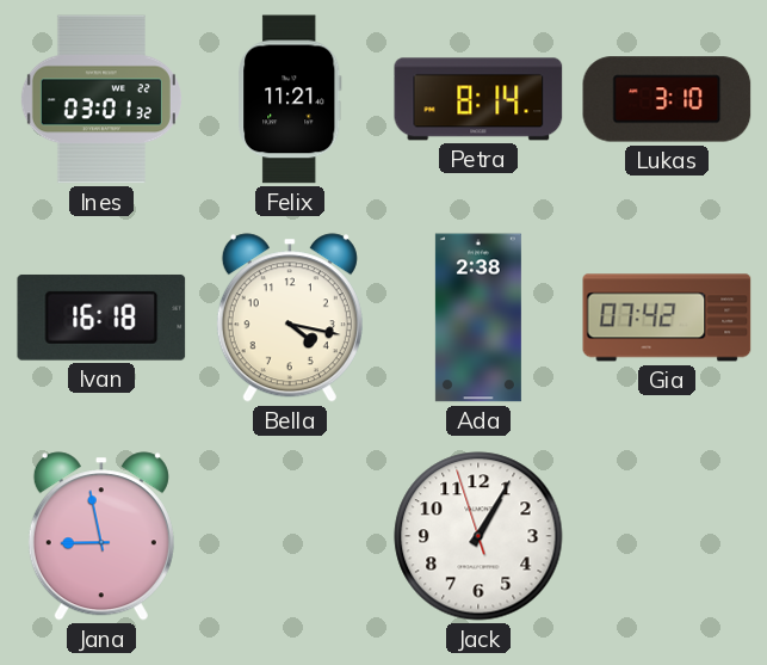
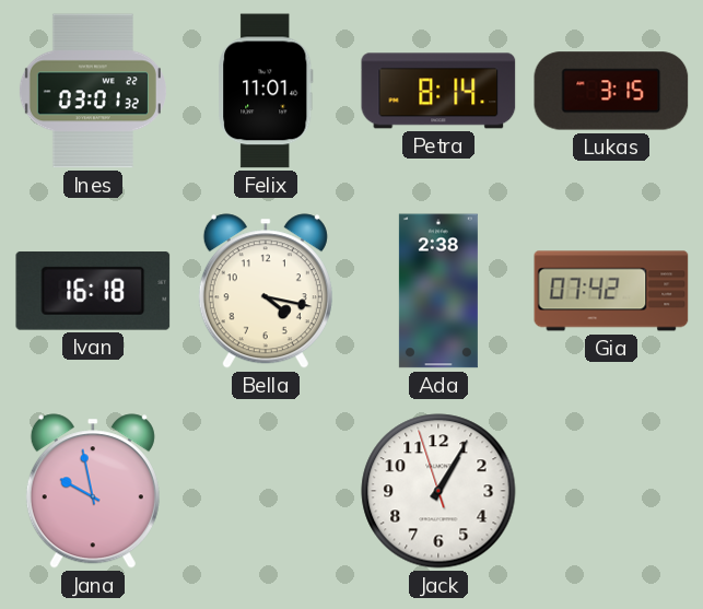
Felix: 11:21 -> 11:01 (266, 91)
Lukas: 3:10 -> 3:15 (611, 91)
Jana: 8:58 -> 9:58 (93, 491)
